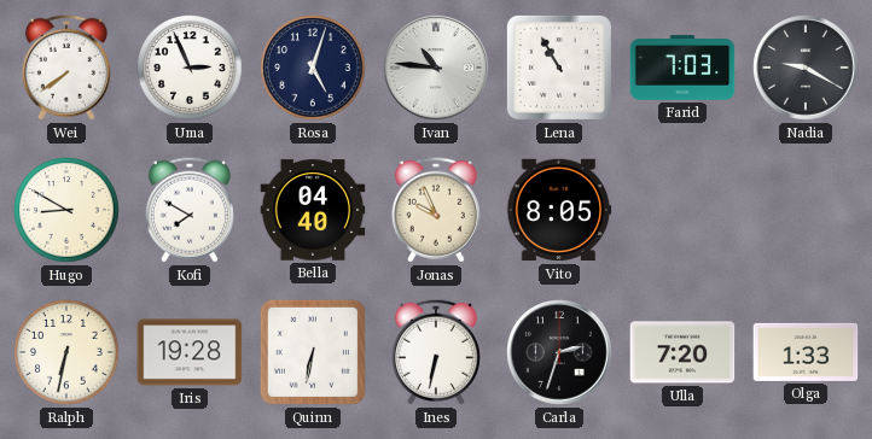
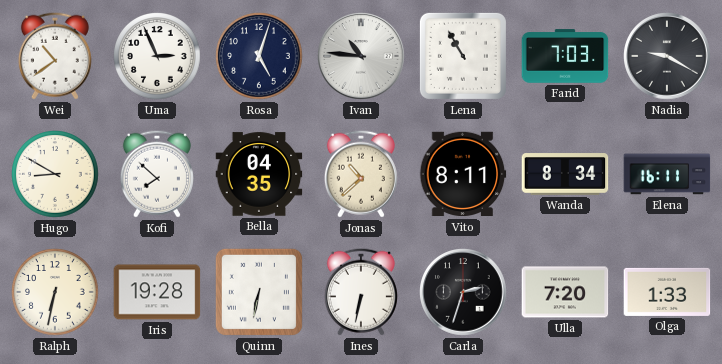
Wei: 7:39 -> 10:39 (55, 56)
Kofi: 7:50 -> 7:52 (157, 174)
Bella: 04:40 -> 04:35 (259, 174)
Jonas: 9:56 -> 10:38 (361, 174)
Vito: 8:05 -> 8:11 (463, 174)
Wanda: none -> 8:34 (565, 174)
Elena: none -> 16:11 (667, 174)
